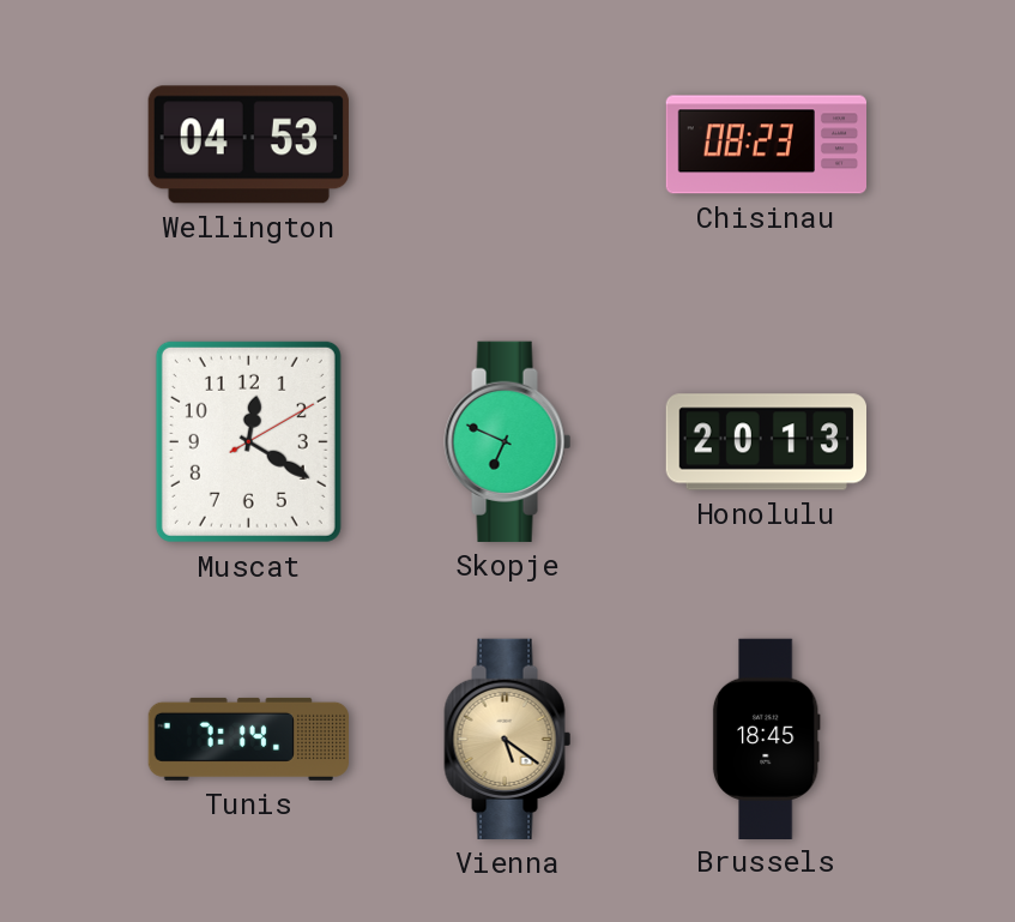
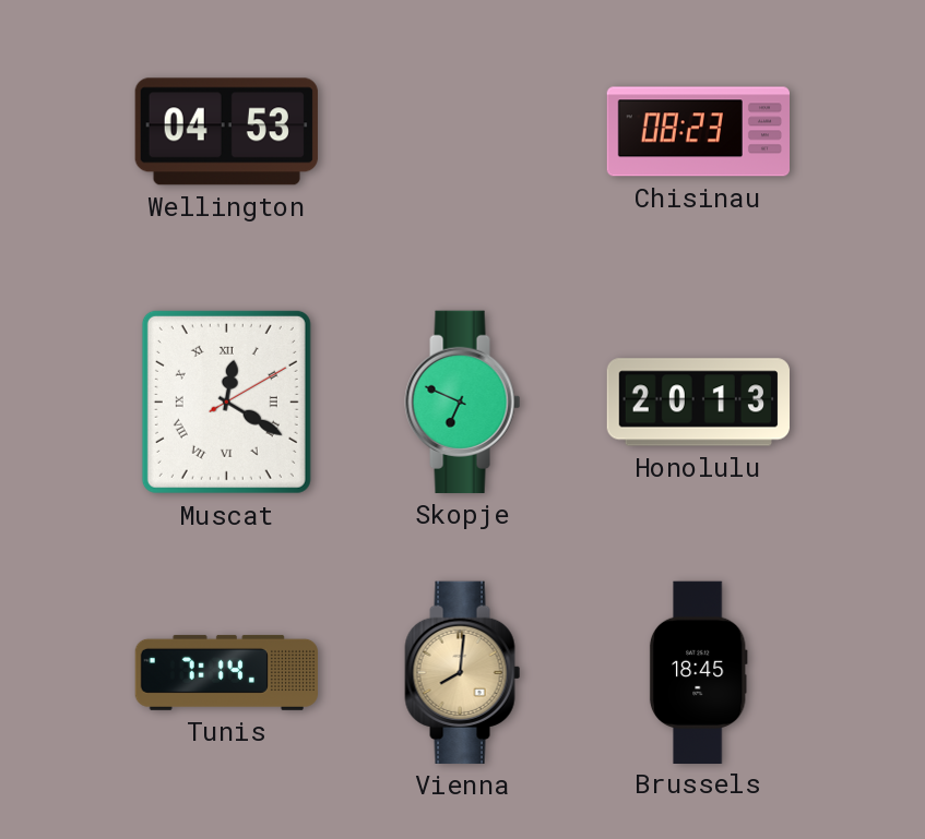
Muscat numerals: Arabic -> Roman (226, 401)
Vienna: 5:21 -> 8:01 (463, 672)
